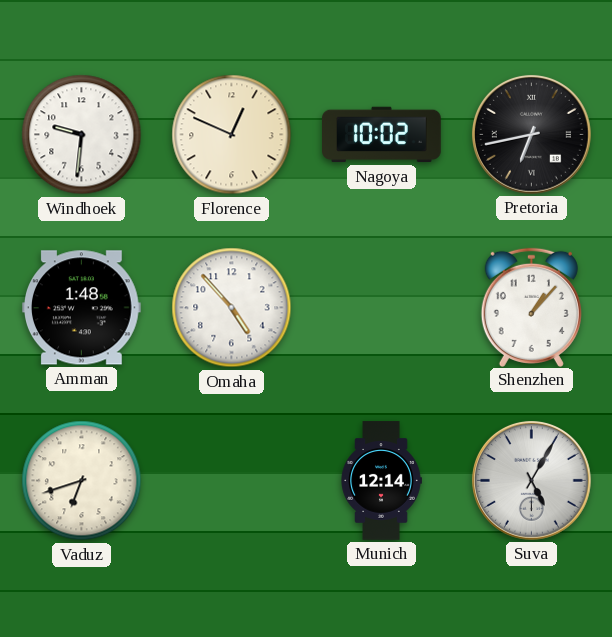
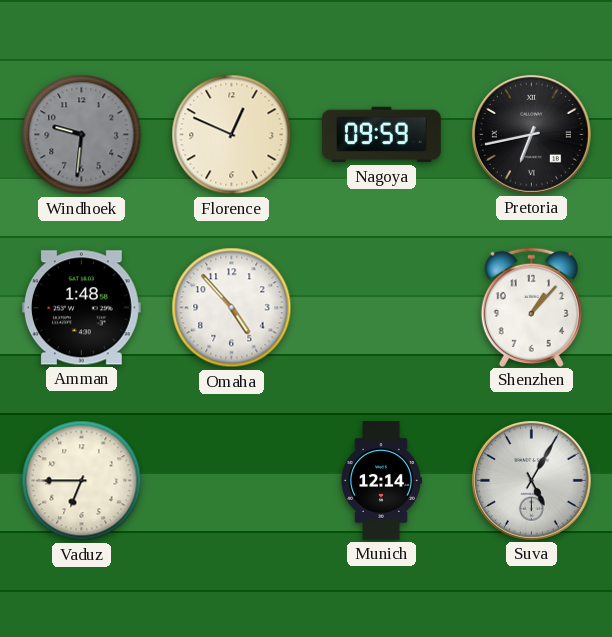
Windhoek dial: white -> grey (82, 135)
Nagoya: 10:02 -> 09:59 (382, 135)
Vaduz: 6:42 -> 6:45 (82, 481)
